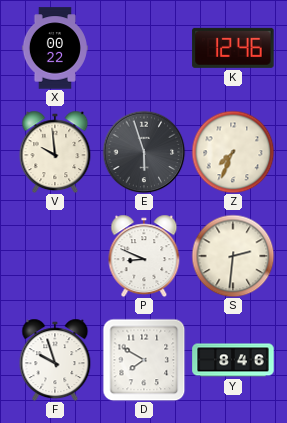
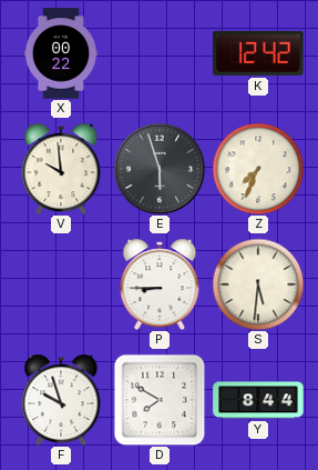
K: 12:46 -> 12:42 (258, 53)
P: 8:49 -> 8:45 (160, 284)
S: 2:31 -> 5:31 (258, 284)
Y: 8:46 -> 8:44 (258, 400)
